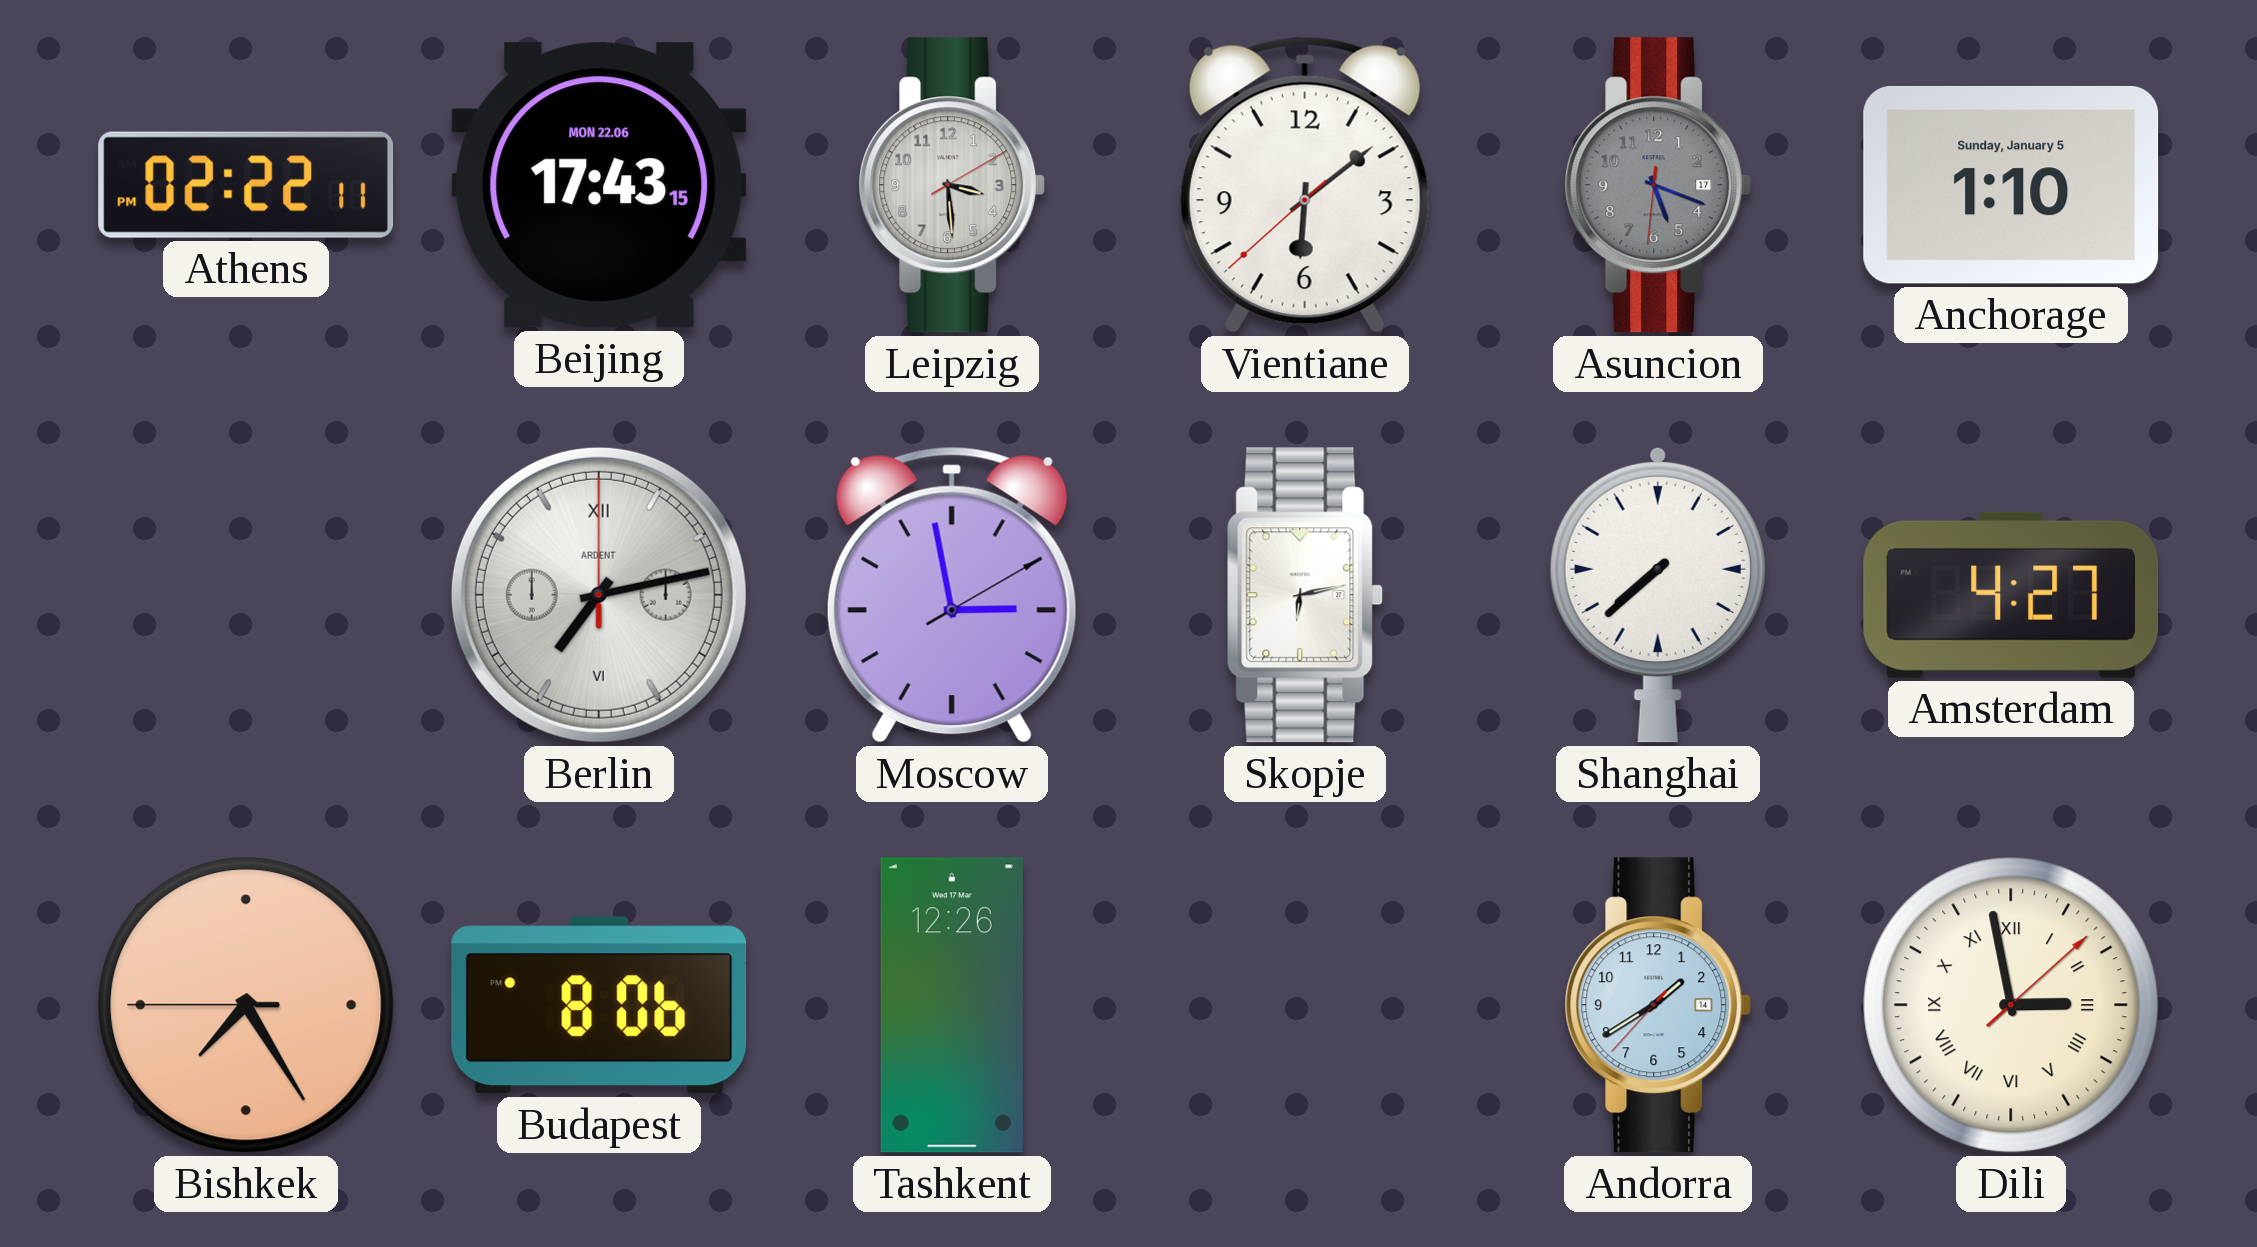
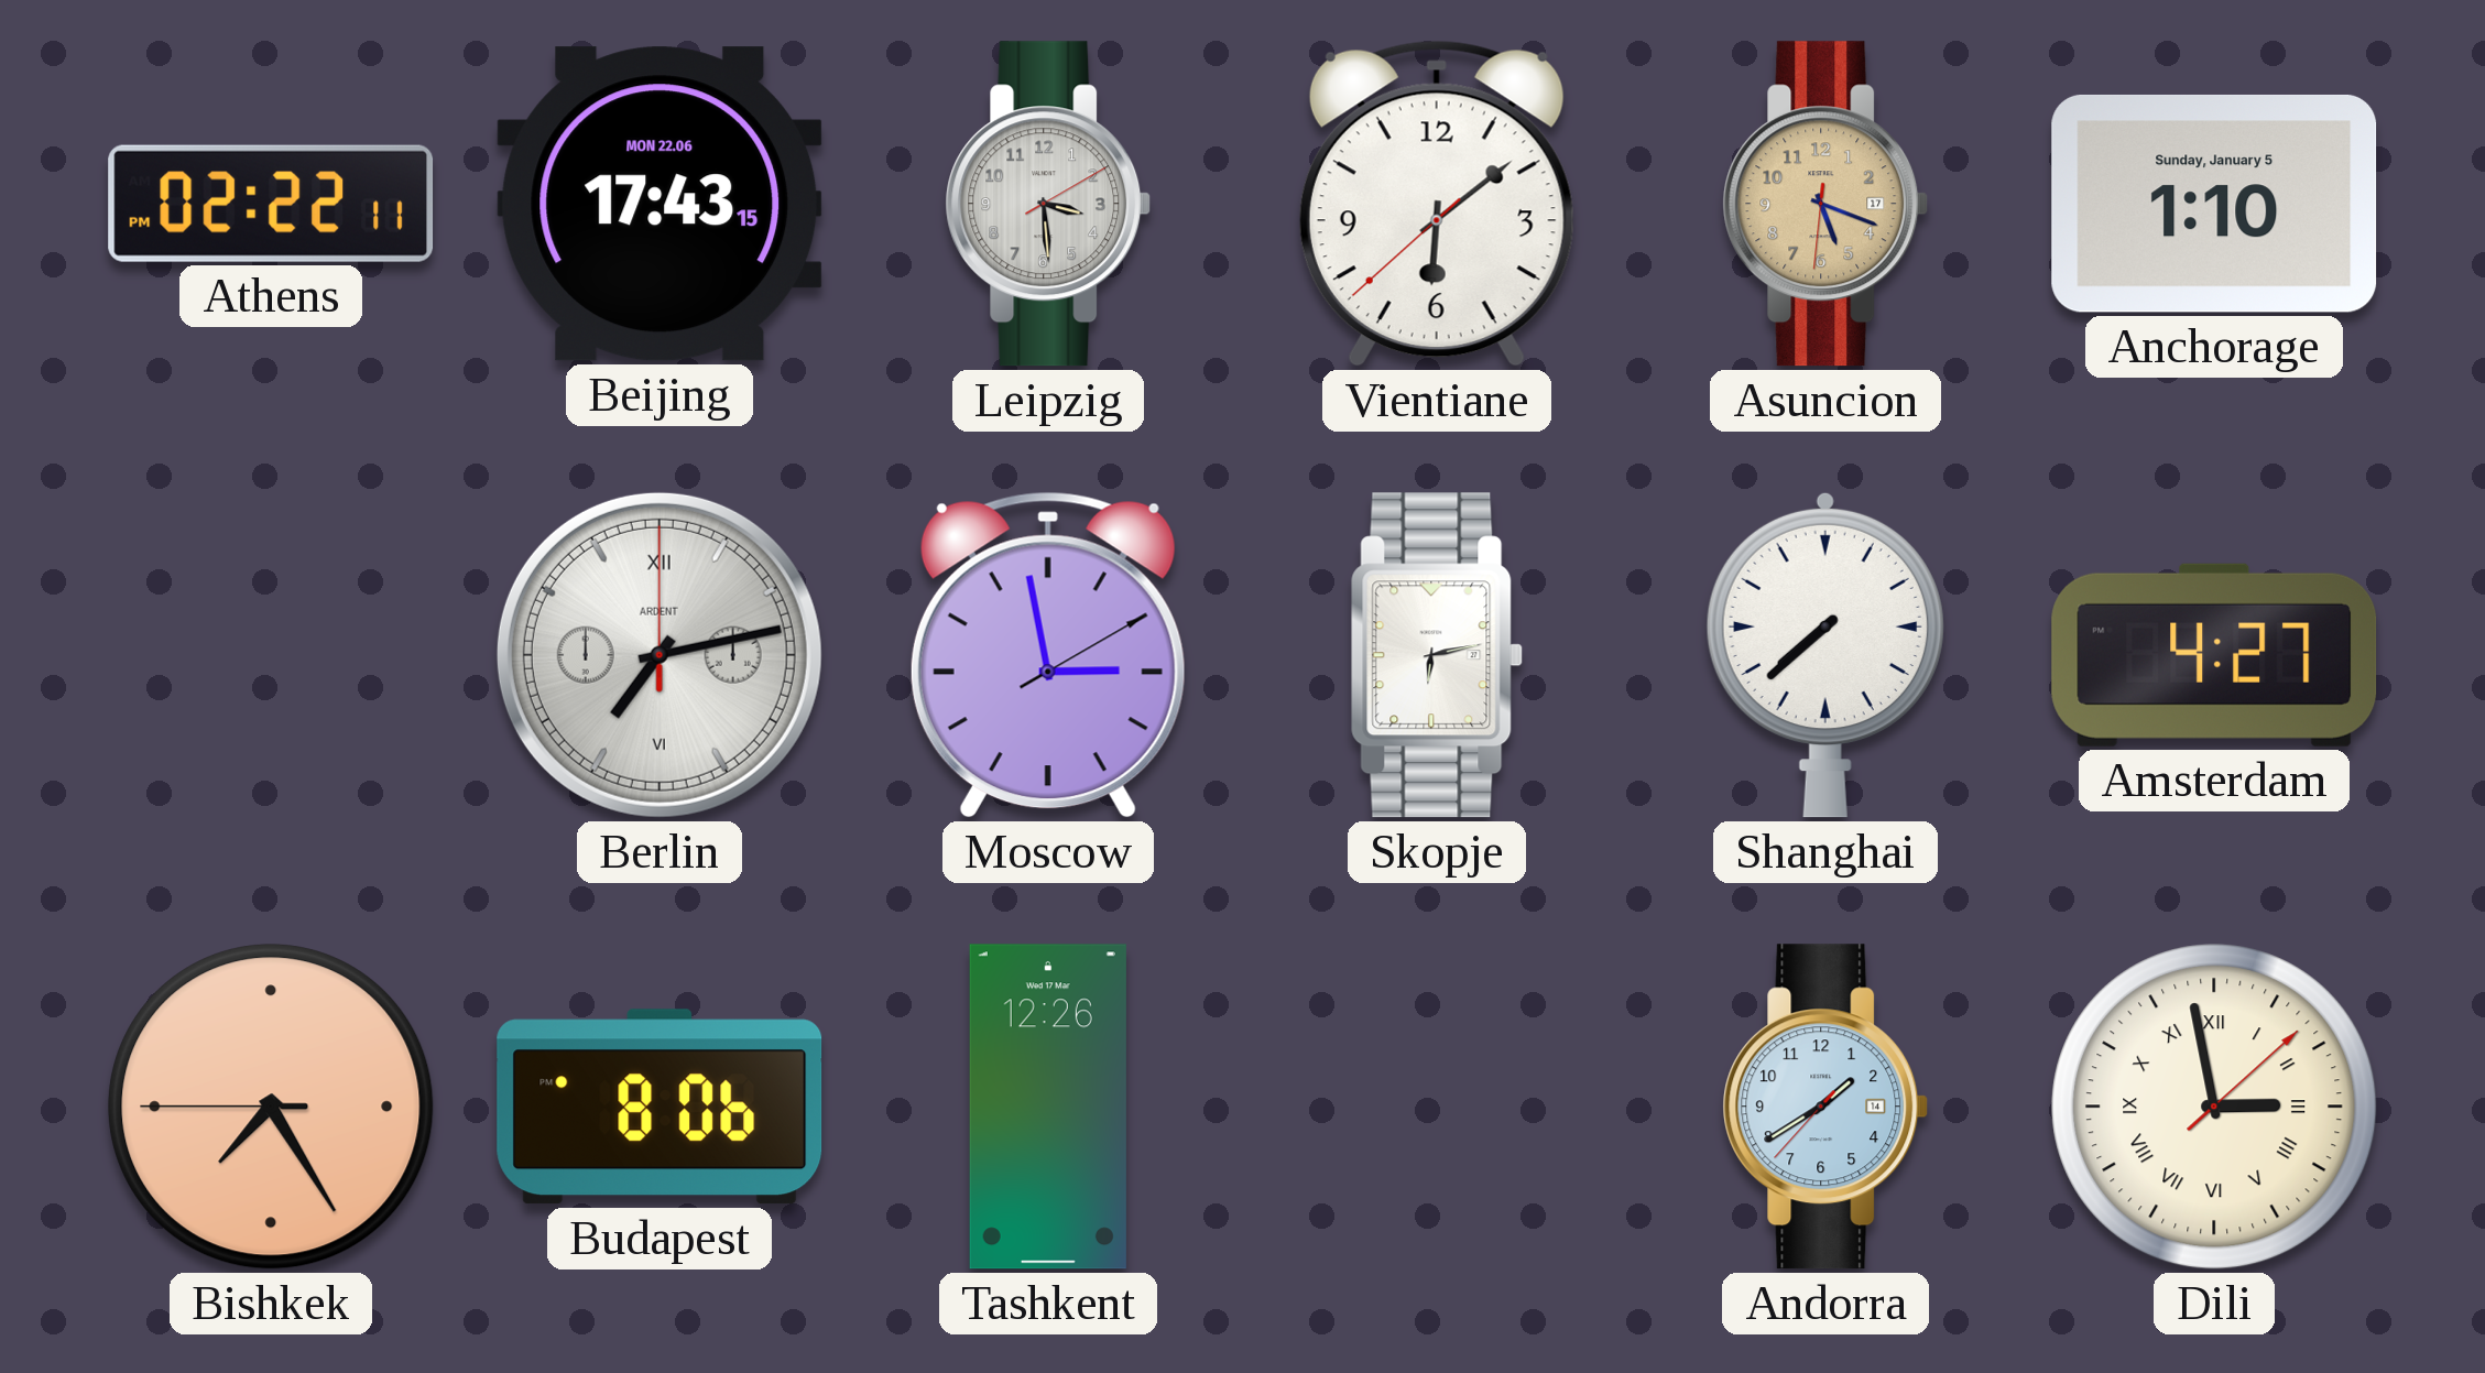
Asuncion dial: grey -> champagne (1825, 204)
